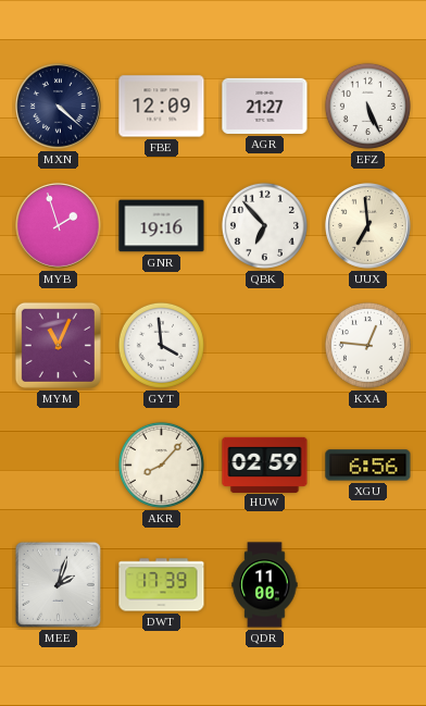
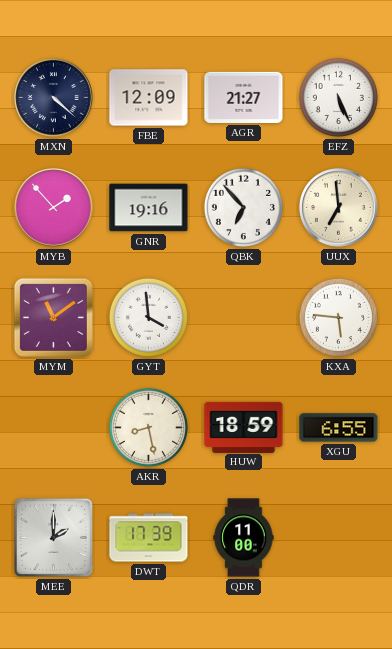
MYB: 1:57 -> 1:53 (54, 208)
MYM: 11:04 -> 11:09 (53, 317)
KXA: 12:46 -> 5:46 (338, 317)
AKR: 8:07 -> 8:28 (148, 427)
HUW: 02:59 -> 18:59 (244, 427)
XGU: 6:56 -> 6:55 (339, 428)
MEE: 2:03 -> 2:00 (53, 537)
